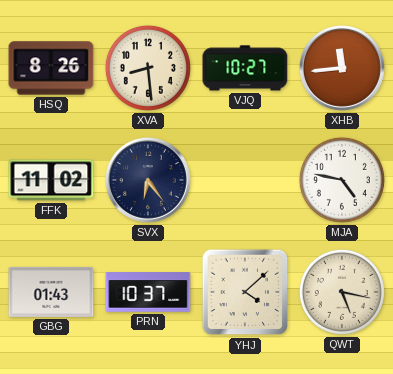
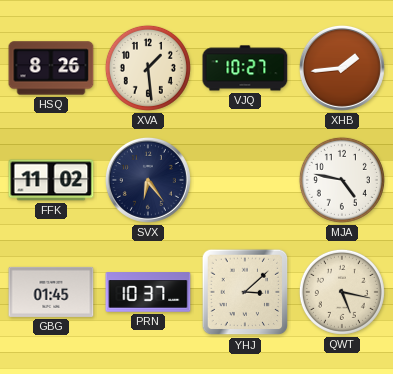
XVA: 8:29 -> 1:29 (148, 68)
XHB: 11:44 -> 1:44 (342, 68)
GBG: 01:43 -> 01:45 (51, 292)
YHJ: 4:08 -> 3:08 (245, 292)
